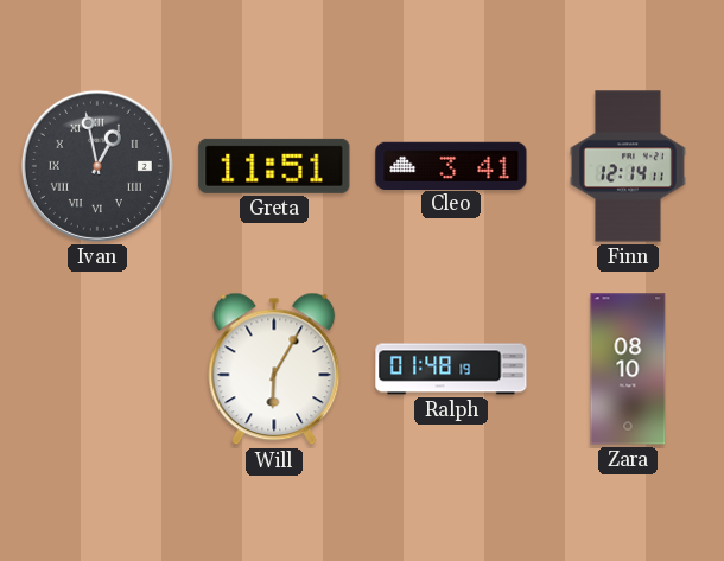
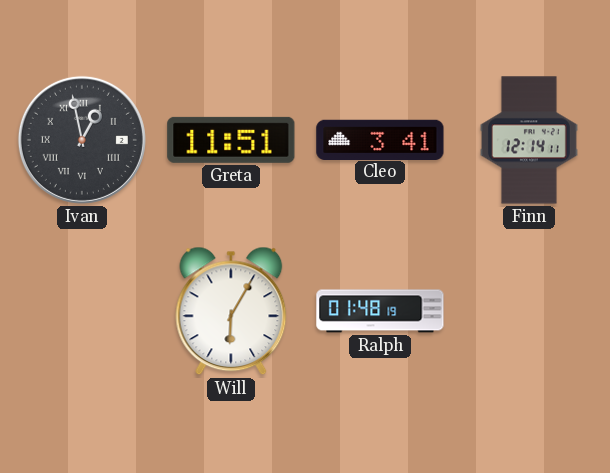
Zara: 08:10 -> none (628, 369)
